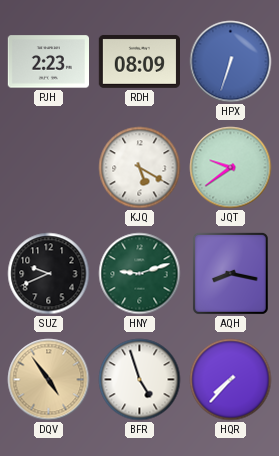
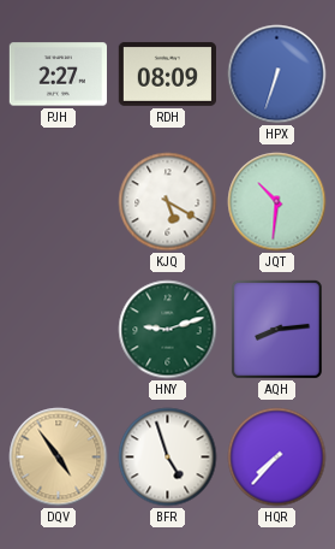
PJH: 2:23 -> 2:27 (58, 75)
JQT: 9:39 -> 10:31 (277, 202)
SUZ: 9:41 -> none (49, 274)
AQH: 8:17 -> 8:14 (276, 329)
